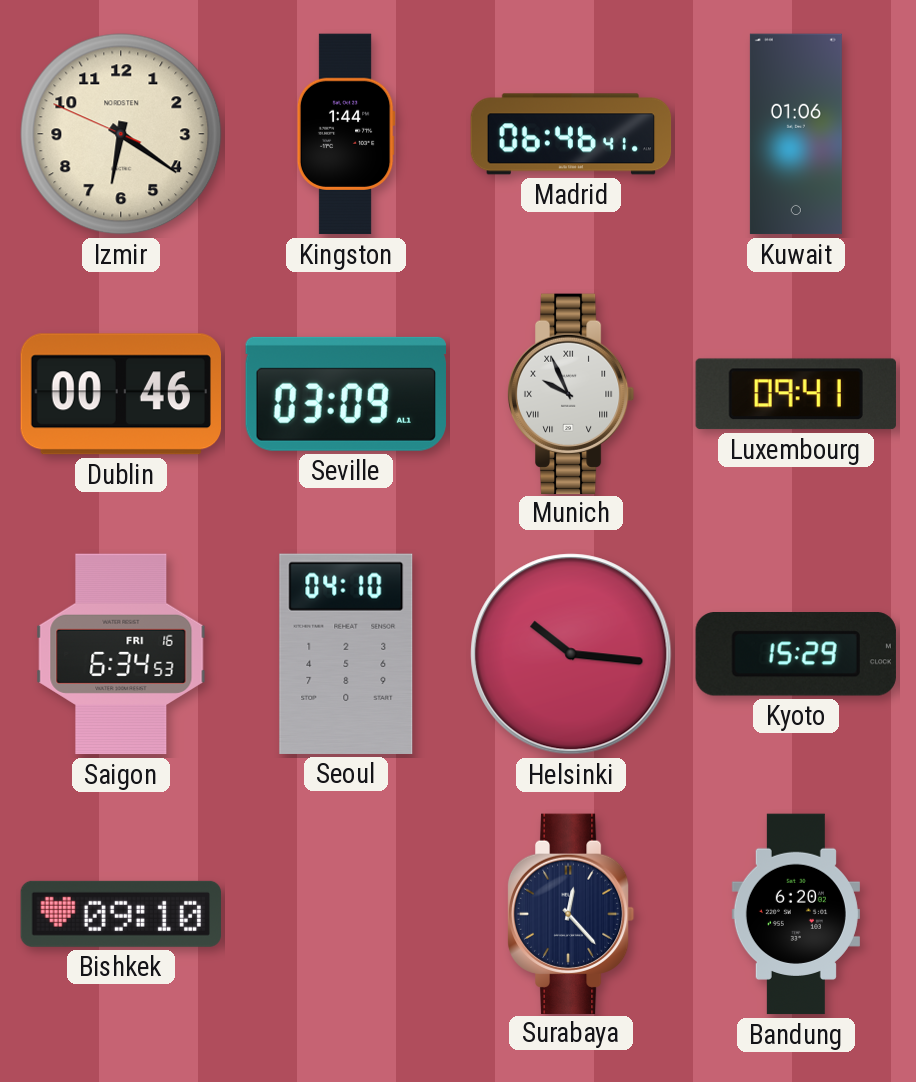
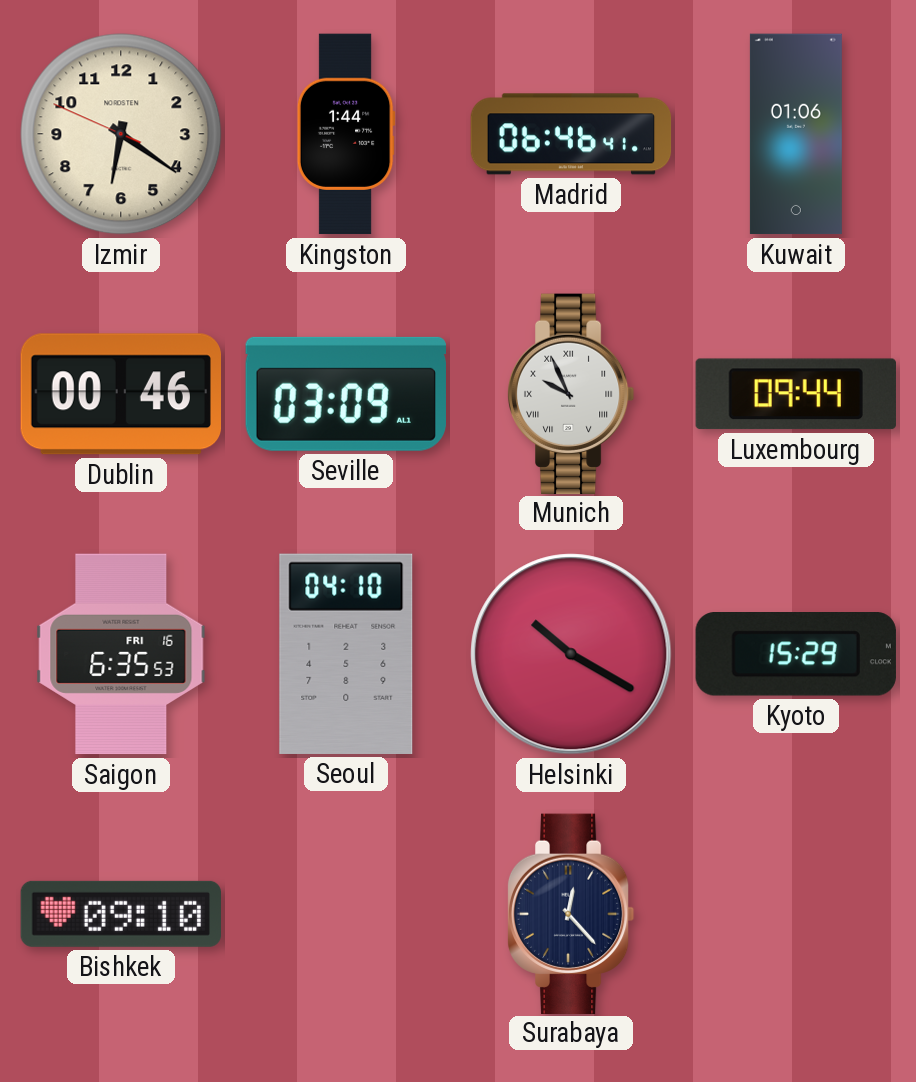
Luxembourg: 09:41 -> 09:44 (796, 394)
Saigon: 6:34 -> 6:35 (121, 654)
Helsinki: 10:16 -> 10:20 (571, 654)
Bandung: 6:20 -> none (796, 914)
